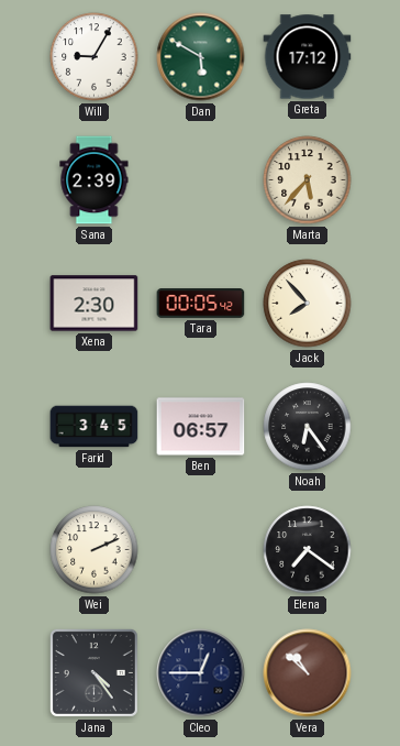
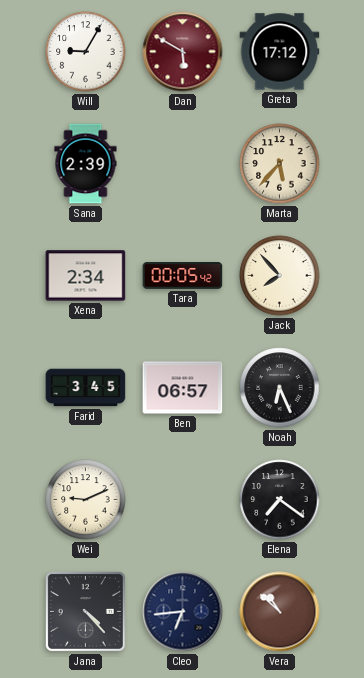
Dan dial: green -> burgundy (183, 52)
Xena: 2:30 -> 2:34 (86, 276)
Noah: 6:24 -> 6:26 (280, 388)
Wei: 2:11 -> 9:11 (86, 500)
Jana: 4:24 -> 4:23 (85, 611)
Cleo: 12:45 -> 6:44 (183, 612)
